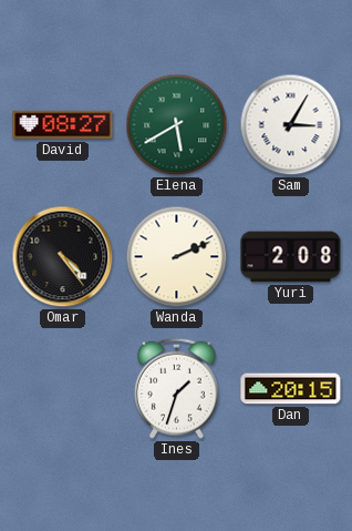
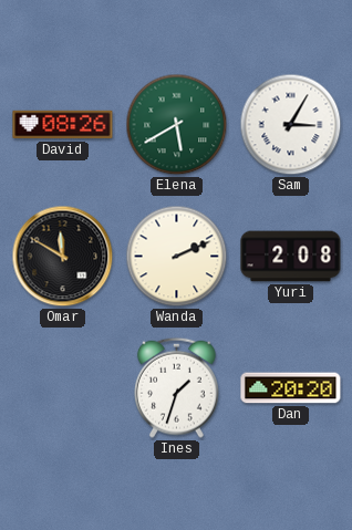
David: 08:27 -> 08:26 (63, 125)
Omar: 4:24 -> 11:50 (63, 257)
Dan: 20:15 -> 20:20 (291, 388)
